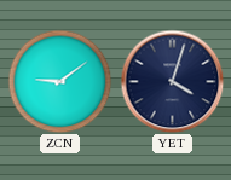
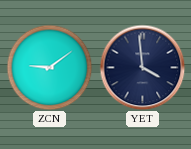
YET: 4:03 -> 3:59 (142, 67)
